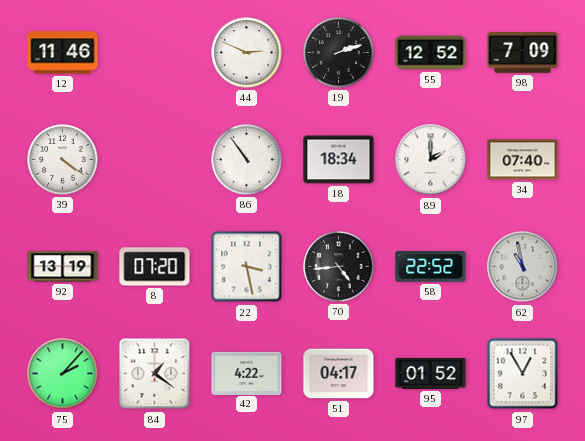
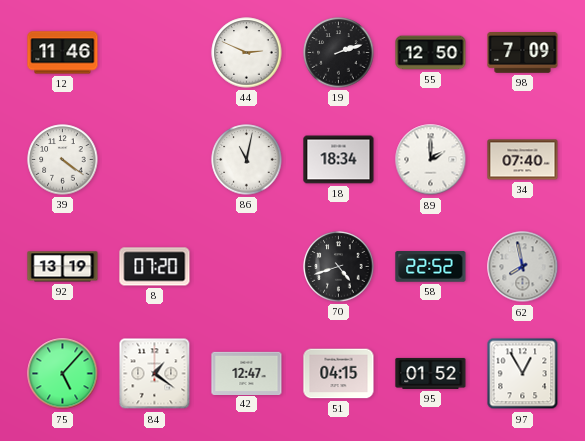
55: 12:52 -> 12:50 (431, 53)
86: 10:54 -> 11:02 (247, 160)
22: 3:28 -> none (247, 267)
70: 4:44 -> 4:42 (339, 267)
62: 10:58 -> 7:58 (523, 267)
75: 2:07 -> 5:07 (63, 374)
42: 4:22 -> 12:47 (247, 373)
51: 04:17 -> 04:15 (339, 374)
